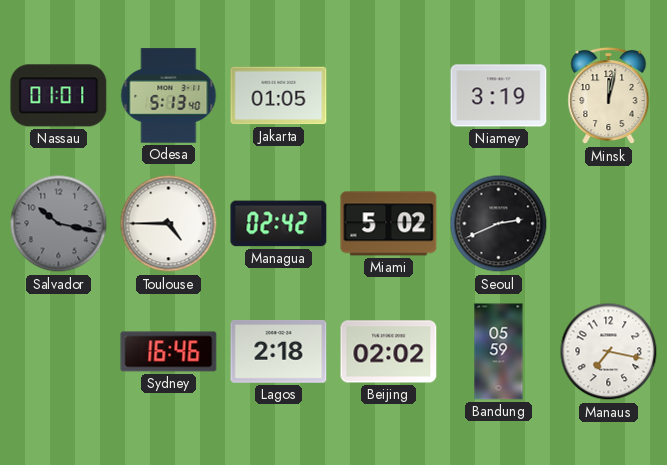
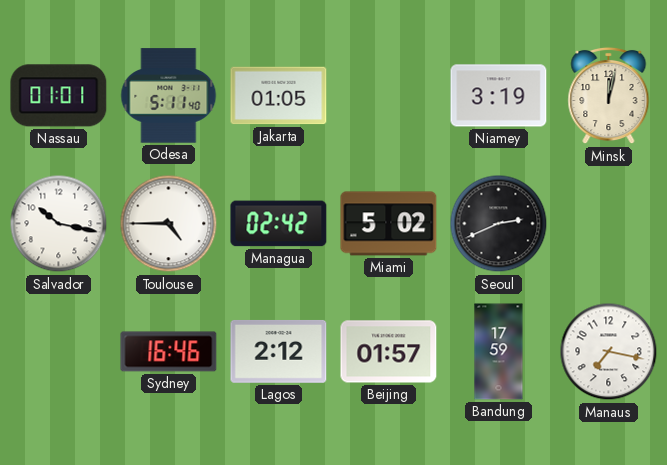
Odesa: 5:13 -> 5:11 (169, 96)
Salvador dial: grey -> white (59, 224)
Lagos: 2:18 -> 2:12 (279, 351)
Beijing: 02:02 -> 01:57 (389, 352)
Bandung: 05:59 -> 17:59 (499, 352)
